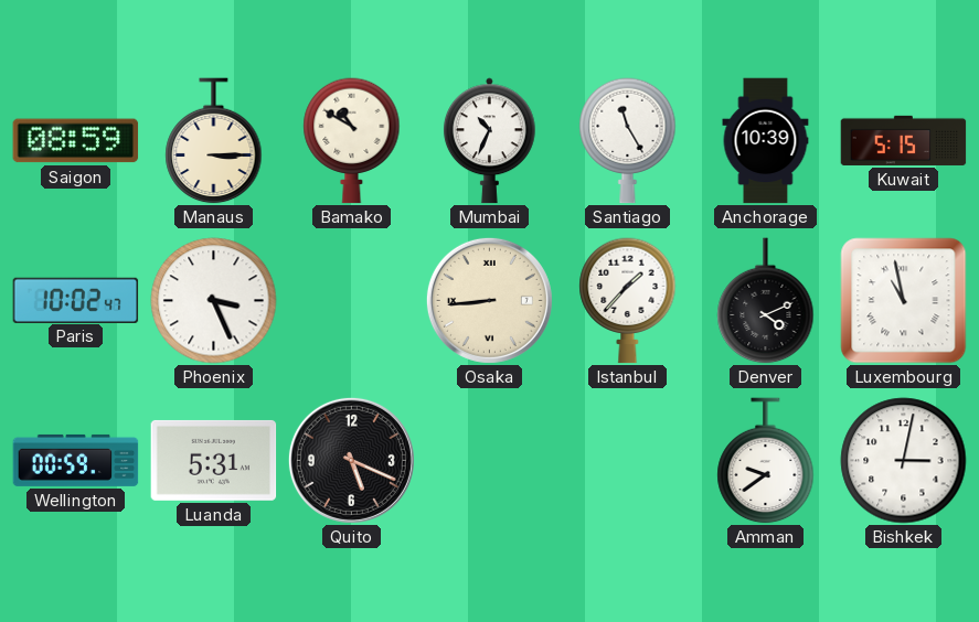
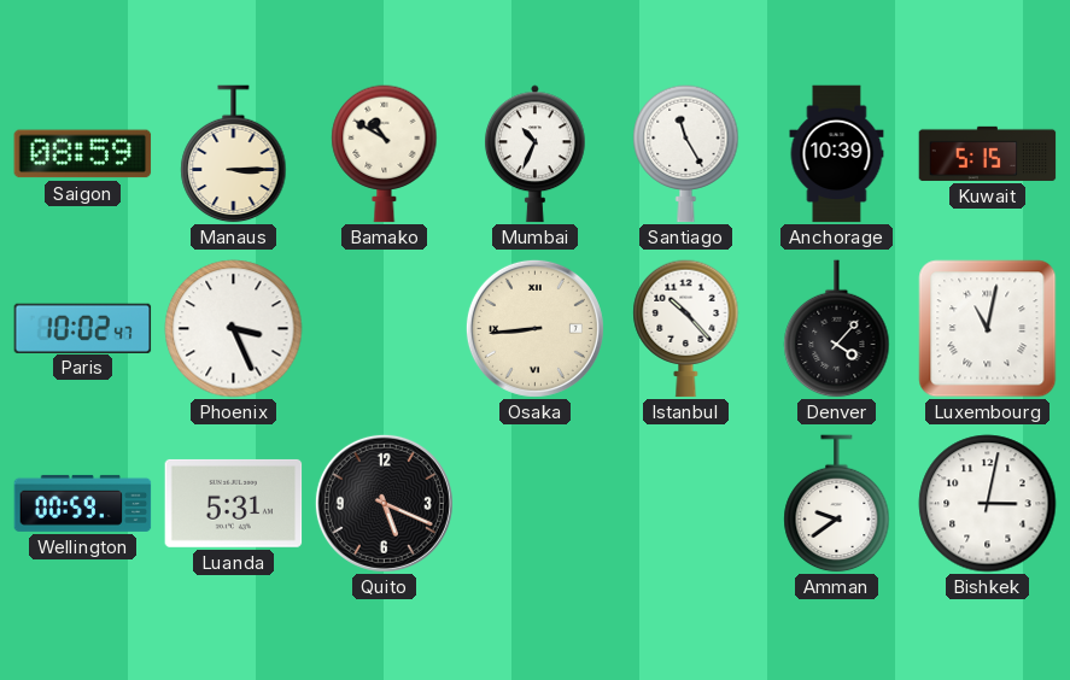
Istanbul: 1:37 -> 10:23 (686, 329)
Denver: 4:11 -> 4:07 (837, 329)
Luxembourg: 10:58 -> 11:02 (988, 329)
